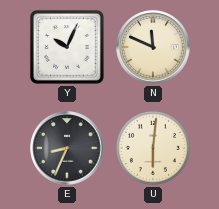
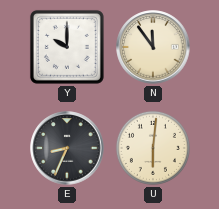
Y: 10:04 -> 10:00 (67, 47)
N: 11:49 -> 11:54 (153, 47)
